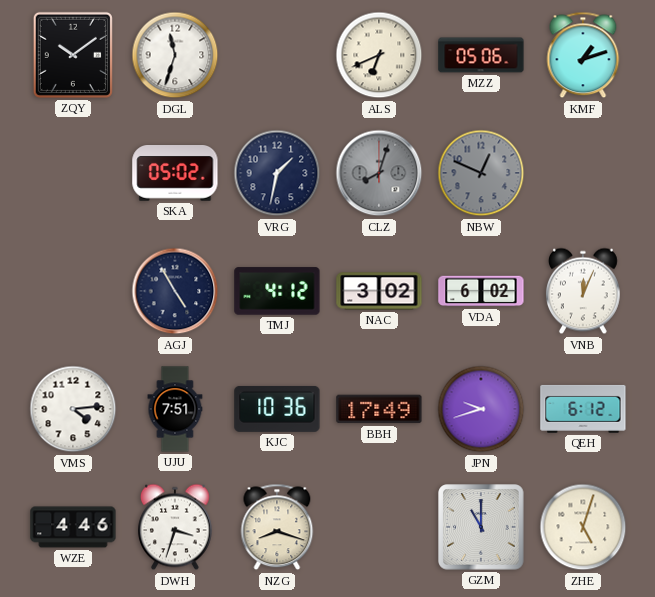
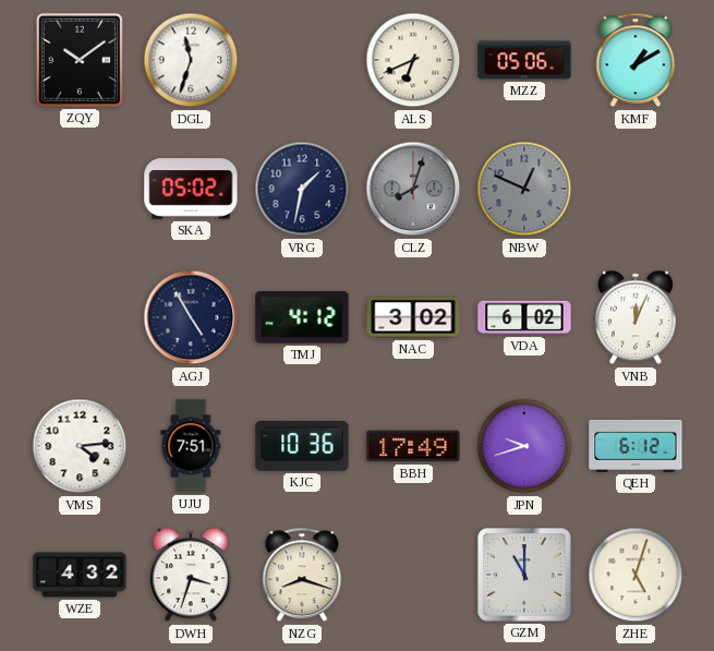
KMF: 1:12 -> 1:10 (636, 60)
WZE: 4:46 -> 4:32 (80, 575)
